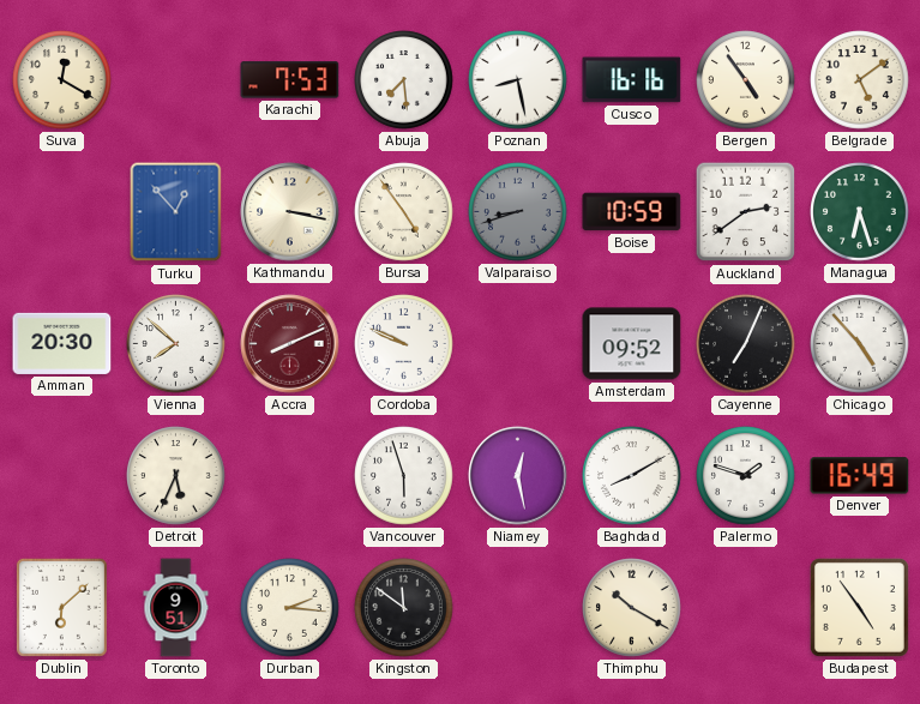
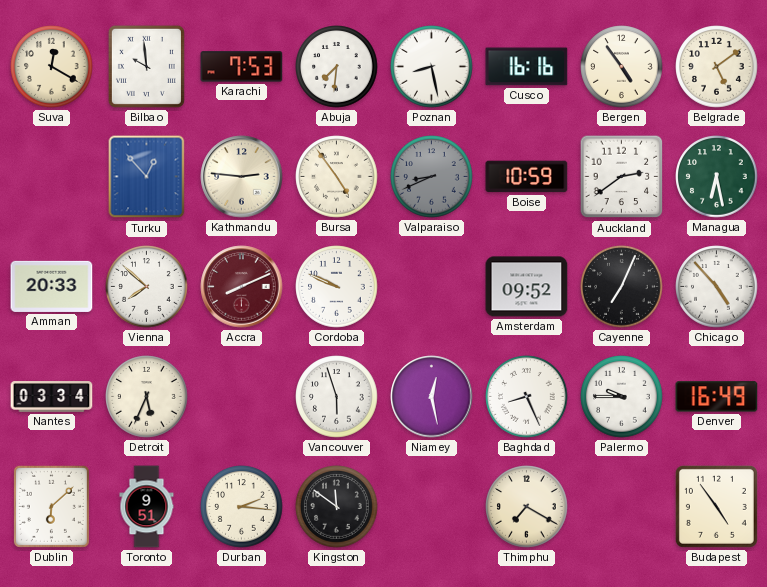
Bilbao: none -> 9:59 (146, 66)
Abuja: 7:29 -> 7:31 (337, 67)
Kathmandu: 3:17 -> 2:46 (242, 177)
Valparaiso: 8:42 -> 8:41 (432, 177)
Managua: 6:27 -> 6:28 (717, 177)
Amman: 20:30 -> 20:33 (52, 286)
Nantes: none -> 03:34 (52, 397)
Baghdad: 8:10 -> 8:26 (527, 397)
Palermo: 1:48 -> 9:45 (622, 397)
Thimphu: 10:20 -> 7:20 (527, 507)
